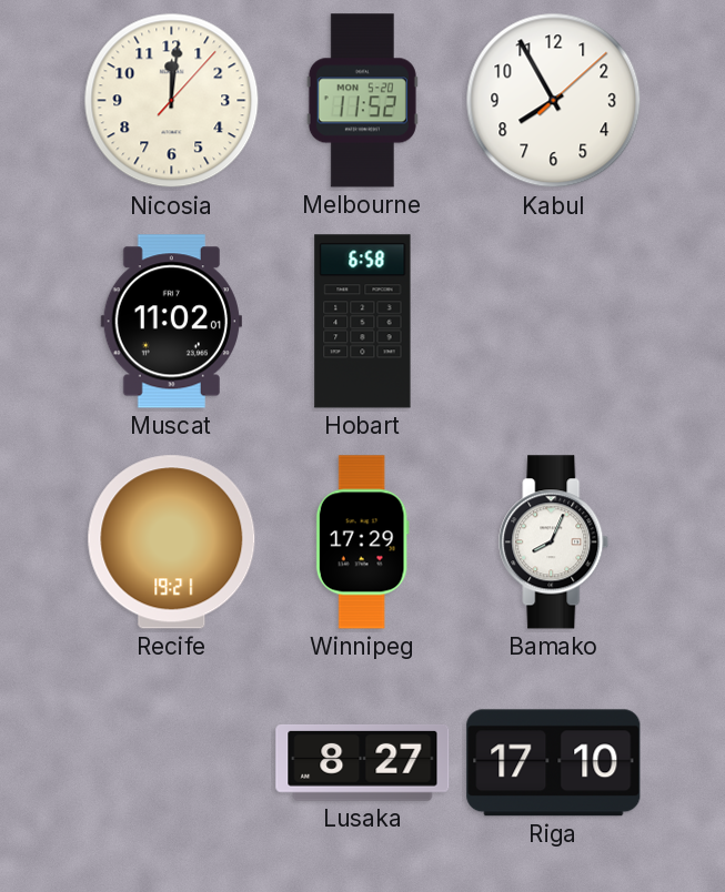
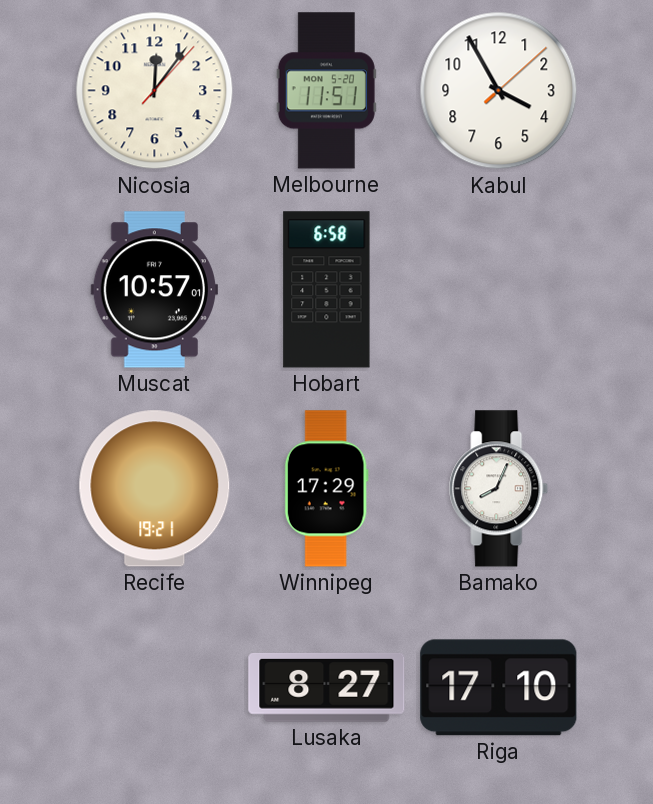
Nicosia: 12:01 -> 12:06 (155, 91)
Melbourne: 11:52 -> 11:51 (326, 91)
Kabul: 7:55 -> 3:55 (499, 91)
Muscat: 11:02 -> 10:57 (154, 290)
